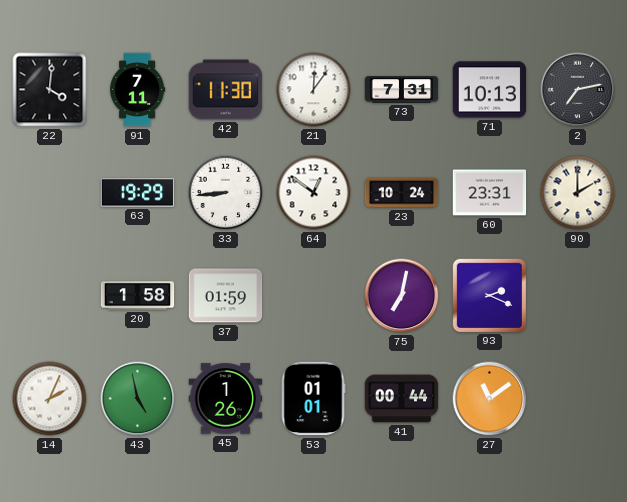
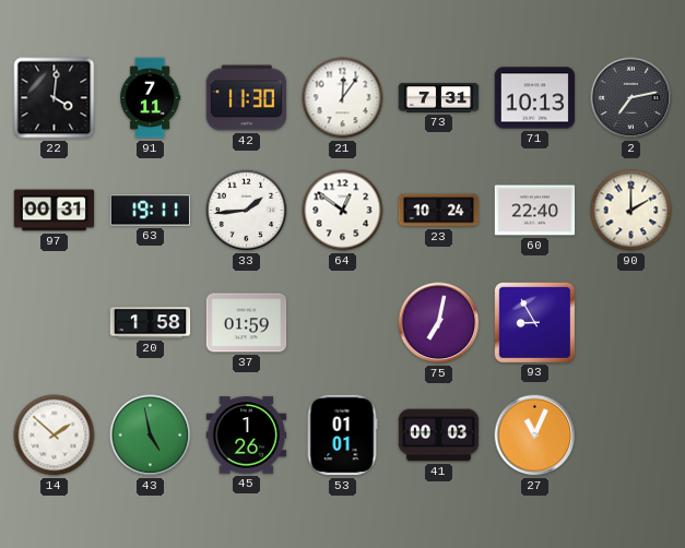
97: none -> 00:31 (55, 211)
63: 19:29 -> 19:11 (151, 211)
33: 8:44 -> 1:44 (247, 211)
60: 23:31 -> 22:40 (535, 211)
93: 2:19 -> 8:55 (534, 322)
14: 2:04 -> 1:52 (55, 436)
41: 00:44 -> 00:03 (439, 436)
27: 11:09 -> 11:04 (535, 436)
